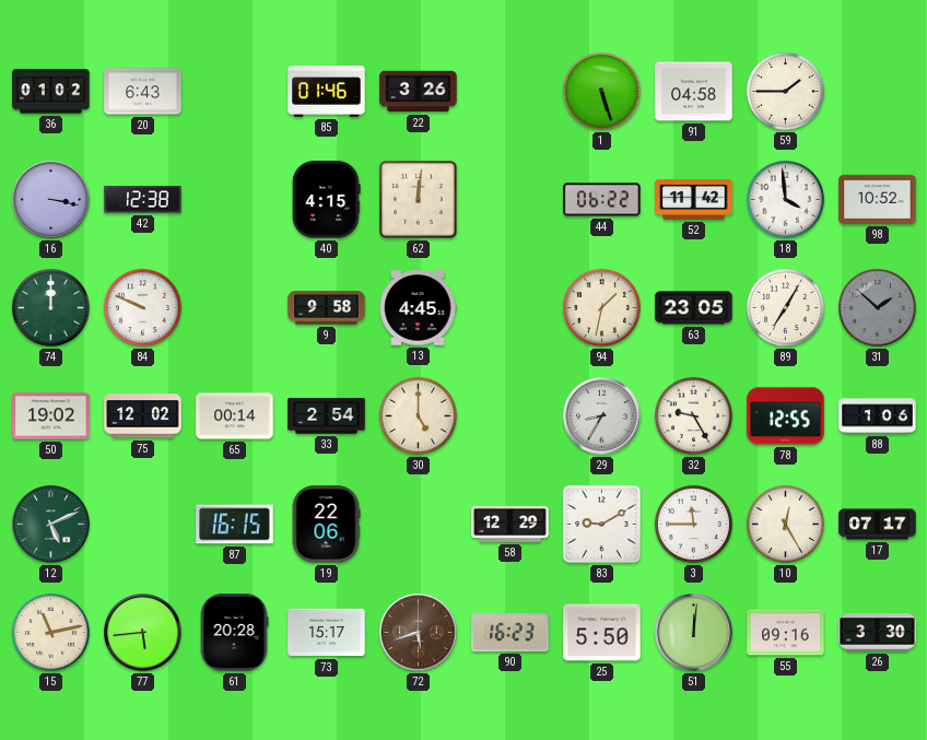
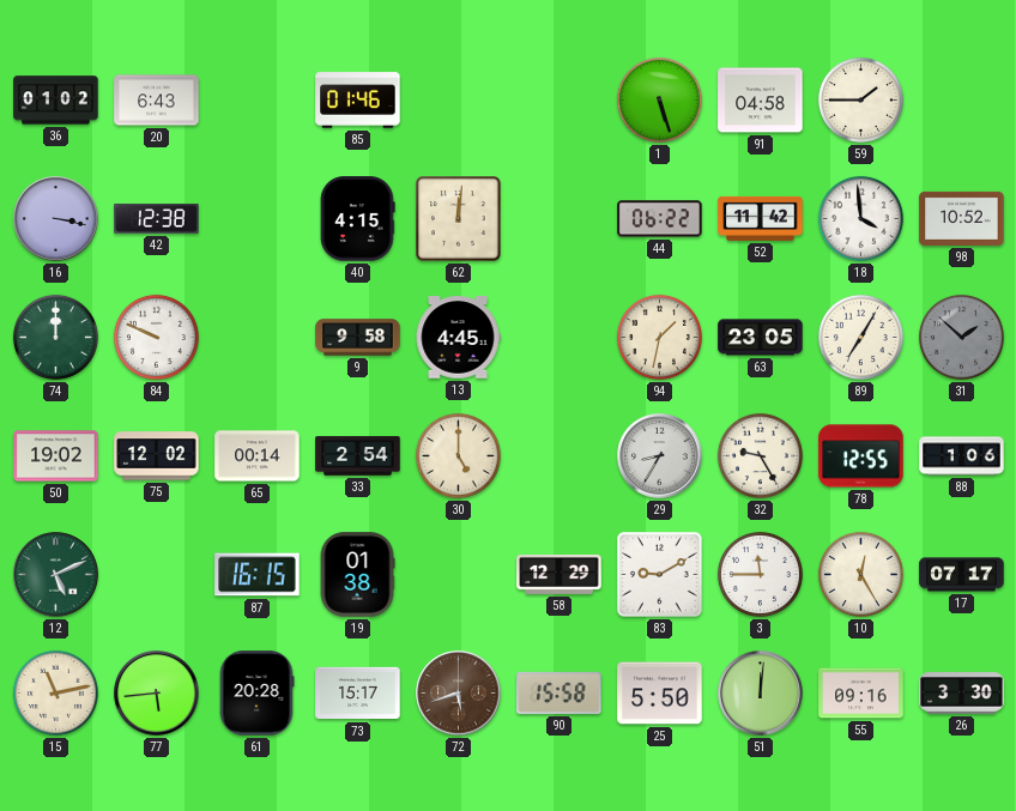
22: 3:26 -> none (419, 92)
19: 22:06 -> 01:38 (357, 575)
90: 16:23 -> 15:58 (560, 692)
